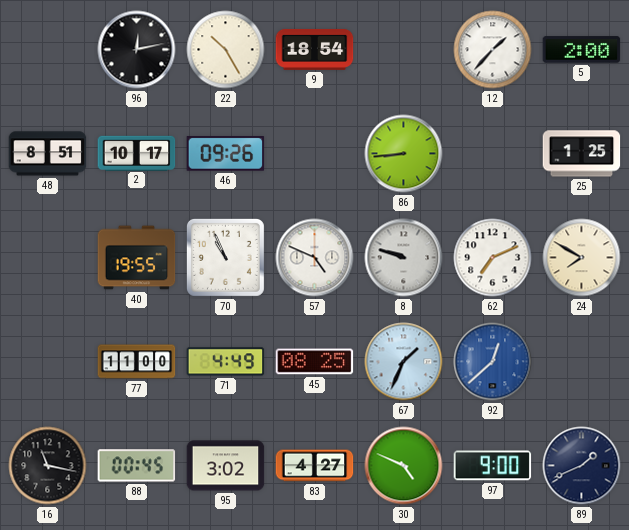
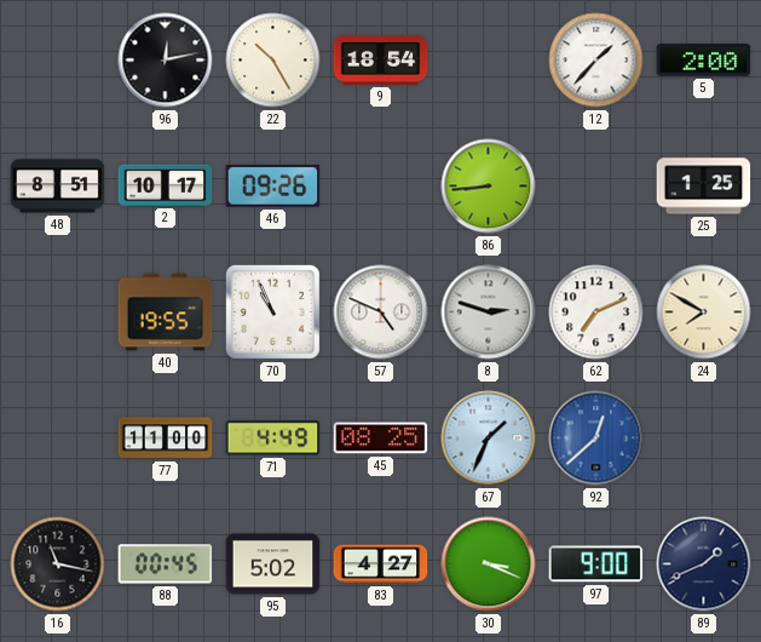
8: 9:48 -> 2:48 (489, 313)
95: 3:02 -> 5:02 (273, 564)
30: 4:49 -> 3:19 (489, 564)
